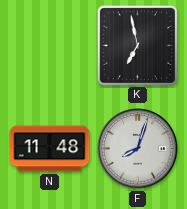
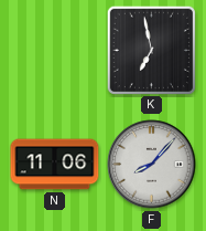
N: 11:48 -> 11:06 (55, 165)
F: 8:03 -> 8:07 (152, 165)
